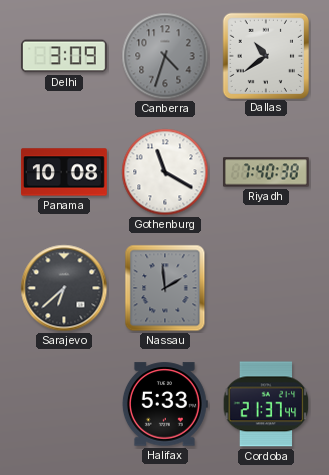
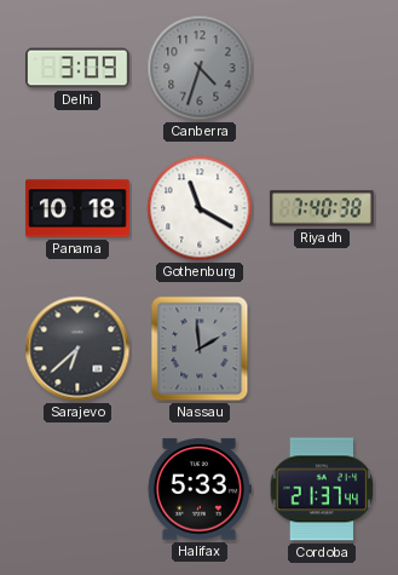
Dallas: 10:39 -> none (265, 55)
Panama: 10:08 -> 10:18 (79, 208)
